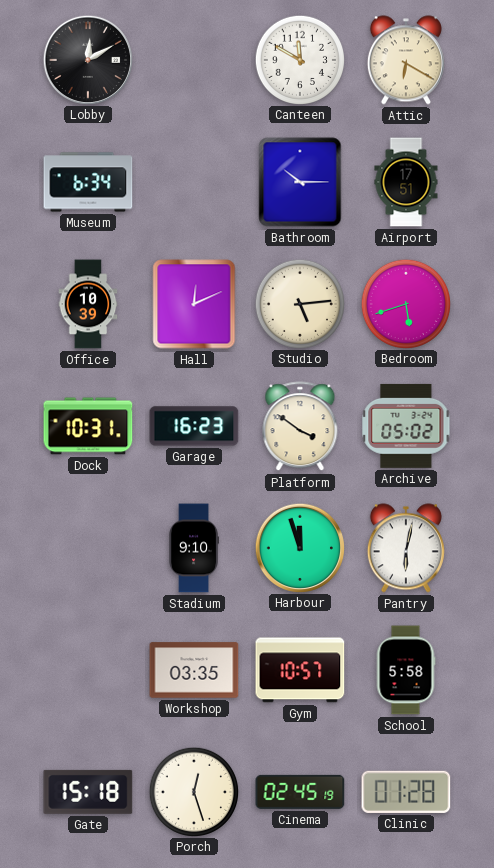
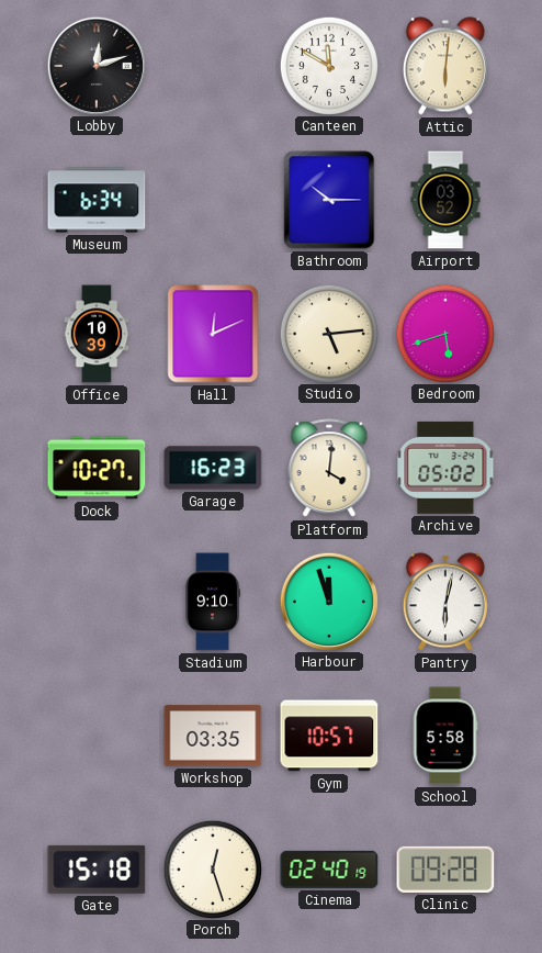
Lobby: 12:10 -> 12:12 (95, 65)
Attic: 6:20 -> 6:01 (445, 66)
Airport: 17:51 -> 03:52 (445, 200)
Dock: 10:31 -> 10:27 (97, 468)
Platform: 3:51 -> 4:01 (329, 469)
Cinema: 02:45 -> 02:40 (329, 870)
Clinic: 01:28 -> 09:28 (445, 870)
